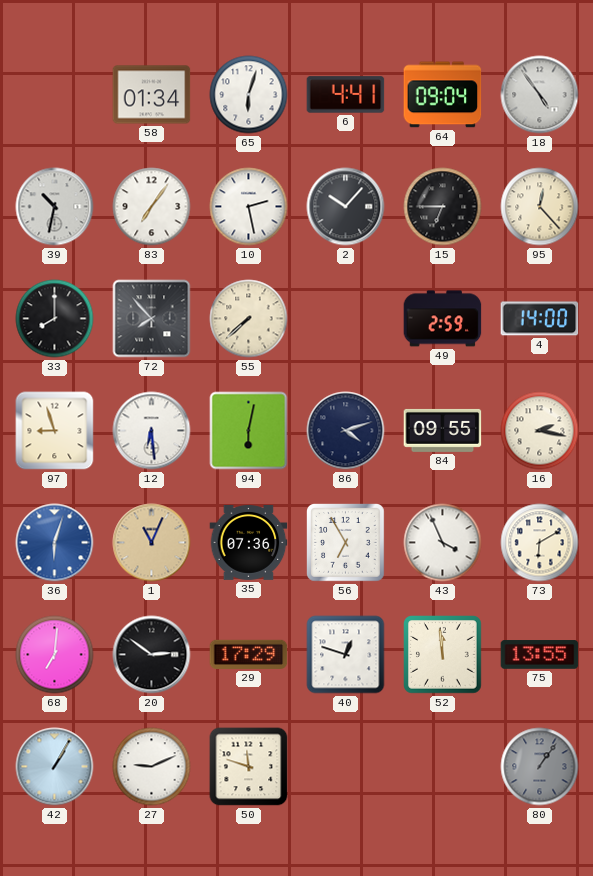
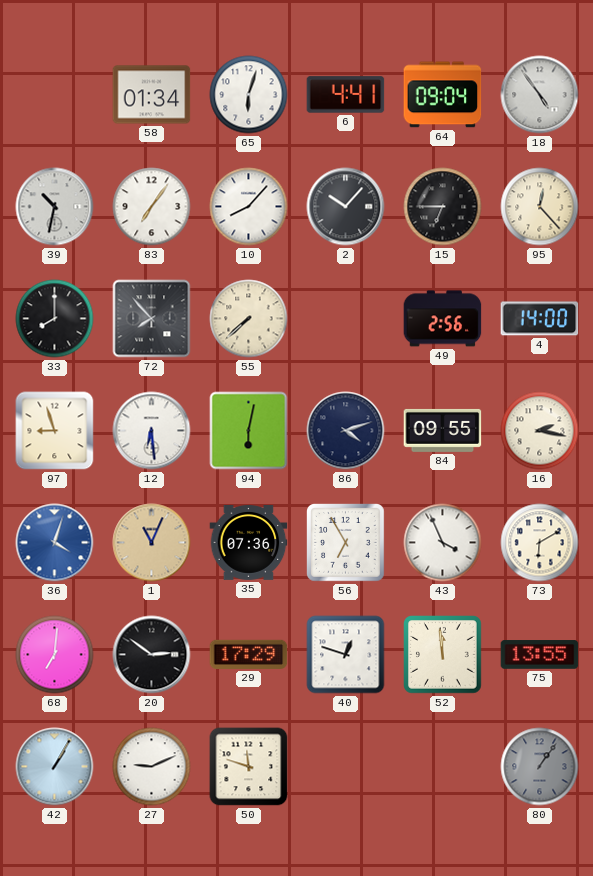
10: 2:28 -> 8:07 (249, 207)
49: 2:59 -> 2:56 (443, 319)
36: 6:03 -> 4:03 (55, 543)
